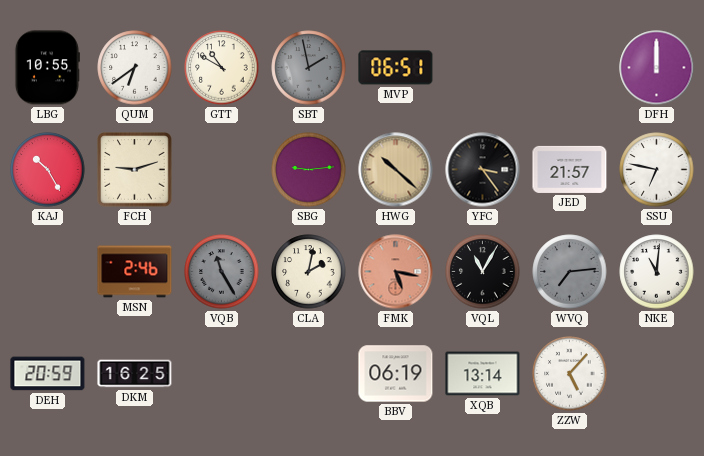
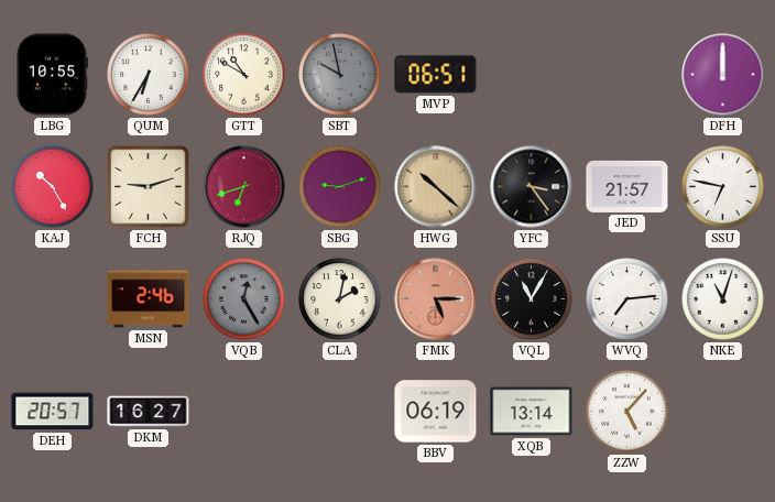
QUM: 6:39 -> 6:35 (149, 75)
SBT: 1:58 -> 9:58 (340, 75)
RJQ: none -> 6:42 (244, 187)
SBG: 9:14 -> 9:12 (340, 187)
VQB: 11:25 -> 12:25 (244, 299)
FMK: 5:17 -> 5:15 (436, 299)
WVQ dial: grey -> white (627, 299)
NKE: 11:01 -> 11:03 (723, 299)
DEH: 20:59 -> 20:57 (53, 412)
DKM: 16:25 -> 16:27 (149, 412)
